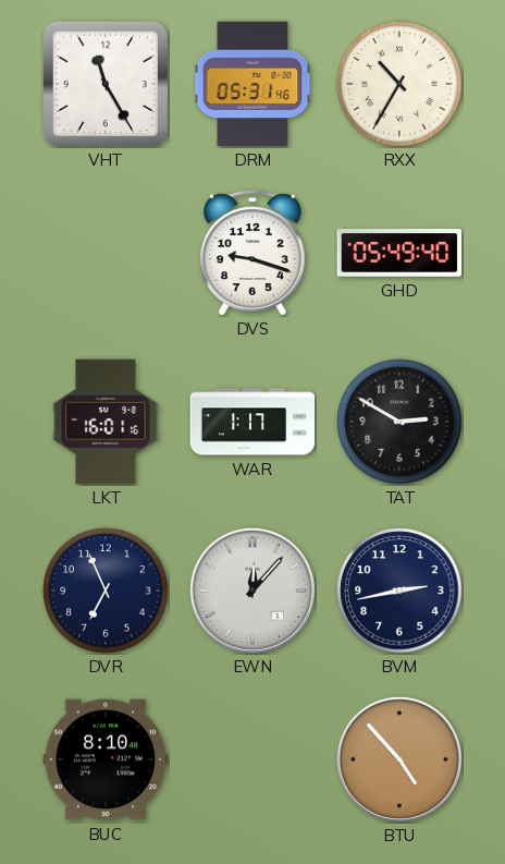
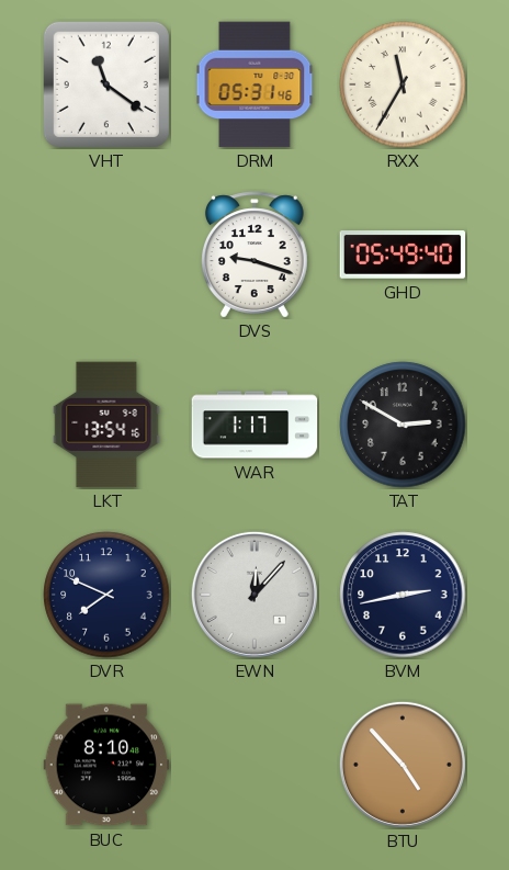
VHT: 11:25 -> 11:21 (106, 84)
RXX: 10:35 -> 11:35 (403, 84)
LKT: 16:01 -> 13:54 (106, 425)
DVR: 6:56 -> 7:49 (106, 595)
